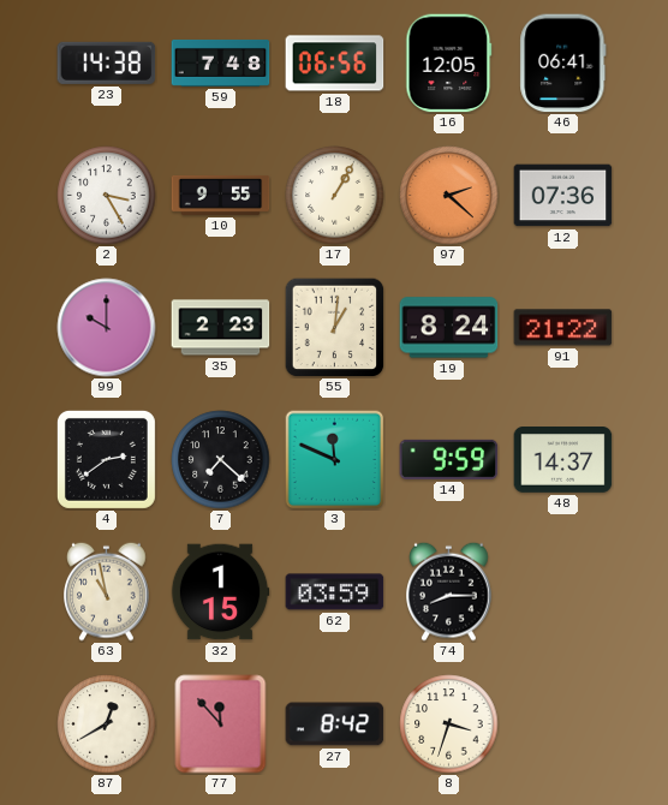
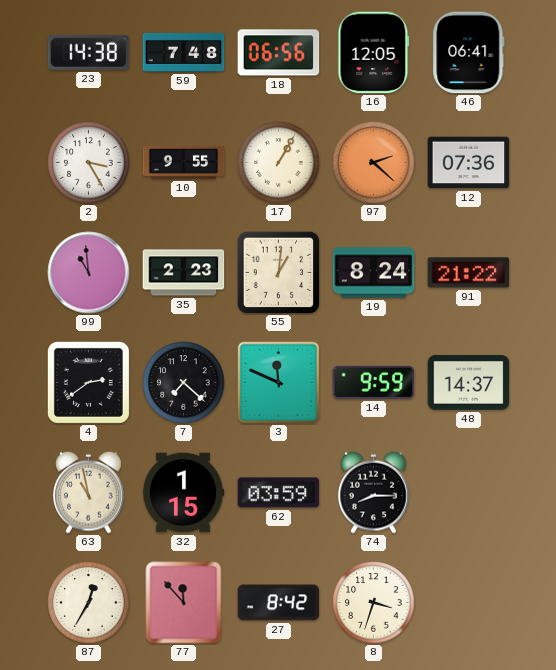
99: 10:00 -> 10:59 (89, 273)
87: 12:40 -> 12:35 (89, 603)
